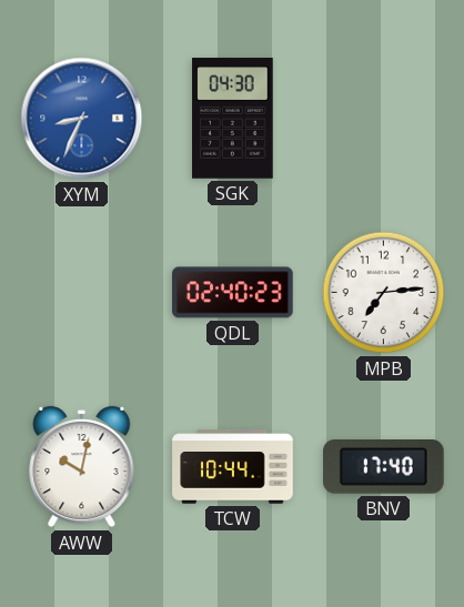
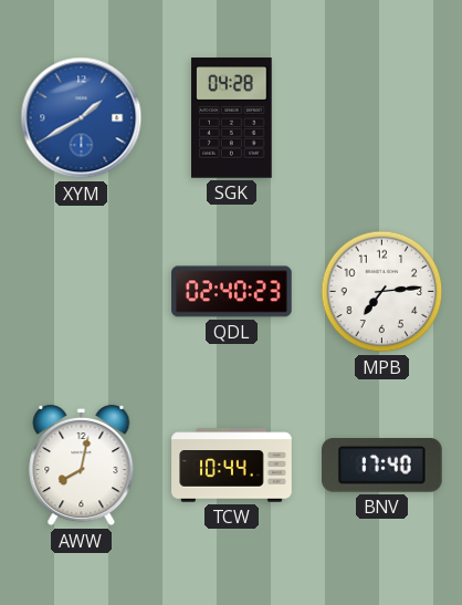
XYM: 8:34 -> 1:40 (82, 118)
SGK: 04:30 -> 04:28 (232, 118)
AWW: 10:02 -> 8:02 (82, 466)
